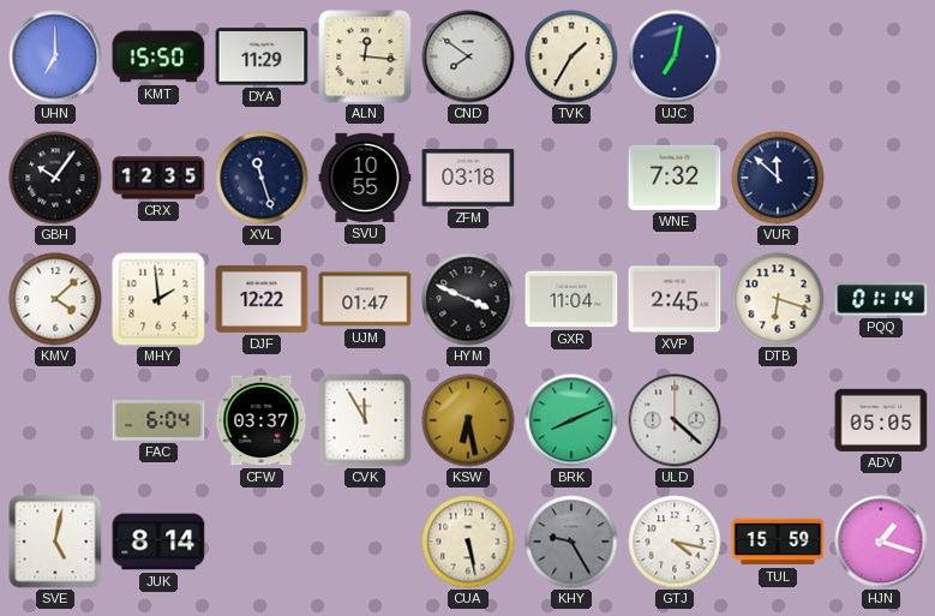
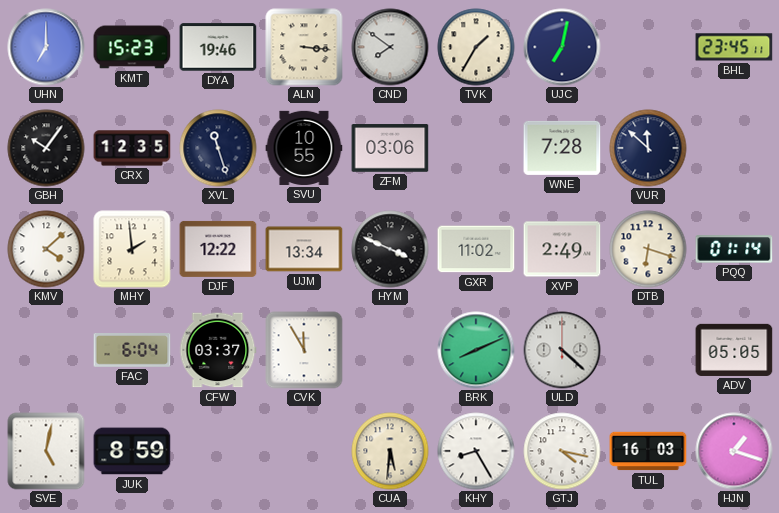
KMT: 15:50 -> 15:23 (132, 47)
DYA: 11:29 -> 19:46 (218, 47)
ALN: 12:16 -> 3:16 (304, 47)
BHL: none -> 23:45 (734, 47)
ZFM: 03:18 -> 03:06 (390, 148)
WNE: 7:32 -> 7:28 (562, 148)
UJM: 01:47 -> 13:34 (304, 249)
GXR: 11:04 -> 11:02 (476, 249)
XVP: 2:45 -> 2:49 (562, 249)
KSW: 6:28 -> none (468, 420)
JUK: 8:14 -> 8:59 (132, 451)
CUA: 5:28 -> 5:31 (390, 451)
KHY: 9:25 -> 8:25 (476, 451)
KHY dial: grey -> white (476, 451)
TUL: 15:59 -> 16:03 (648, 451)
